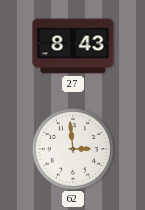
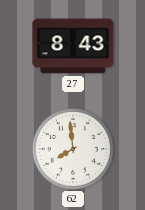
62: 2:59 -> 7:59 (73, 149)
